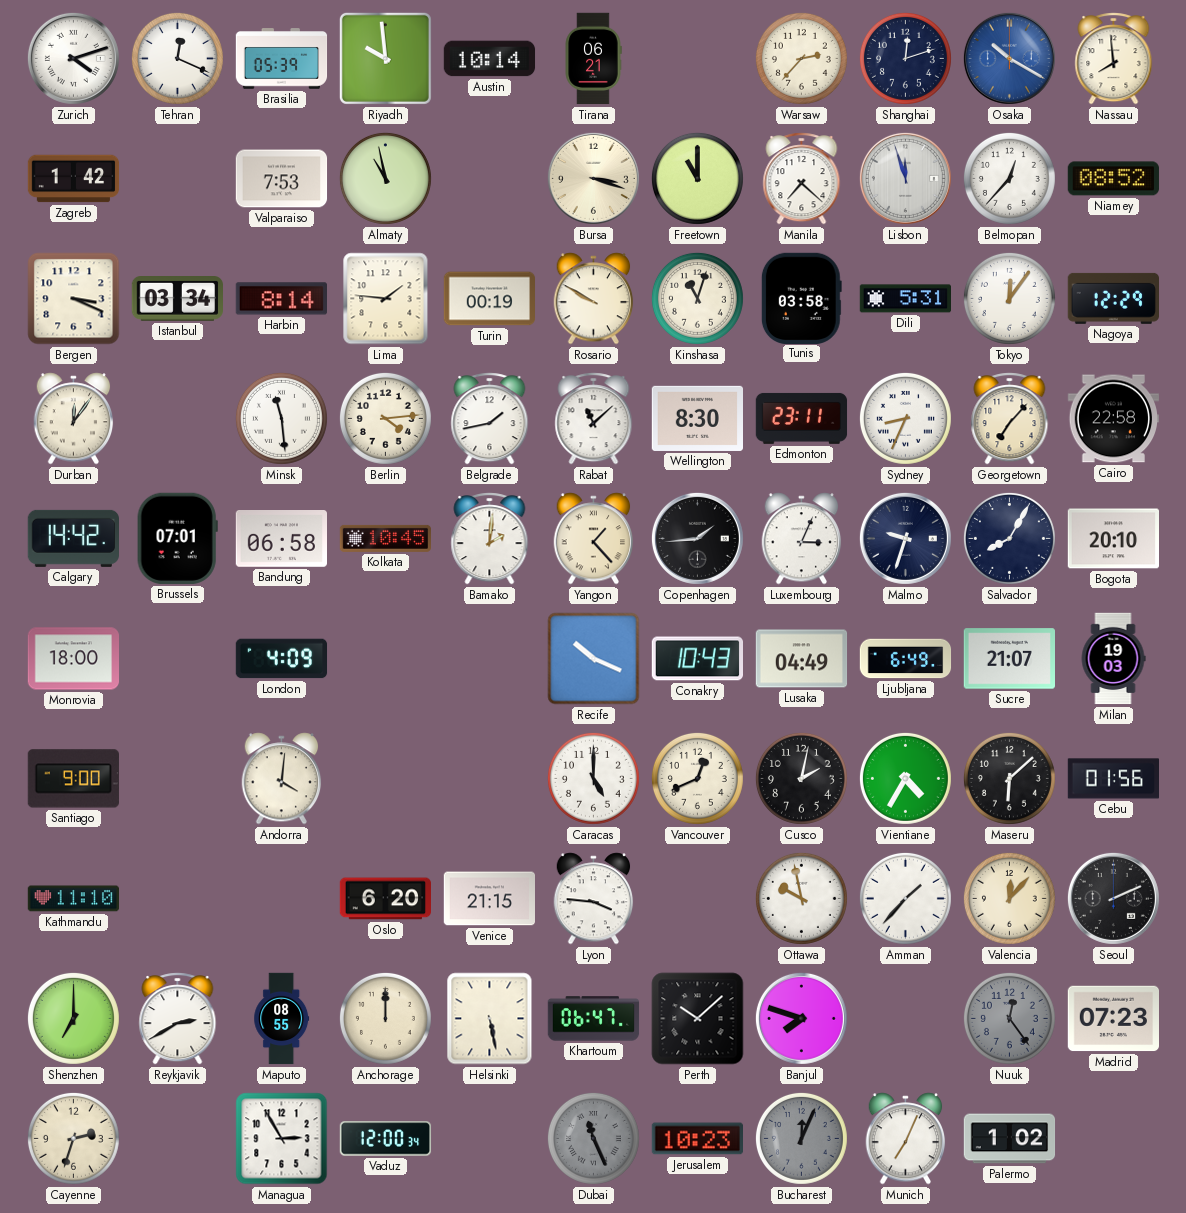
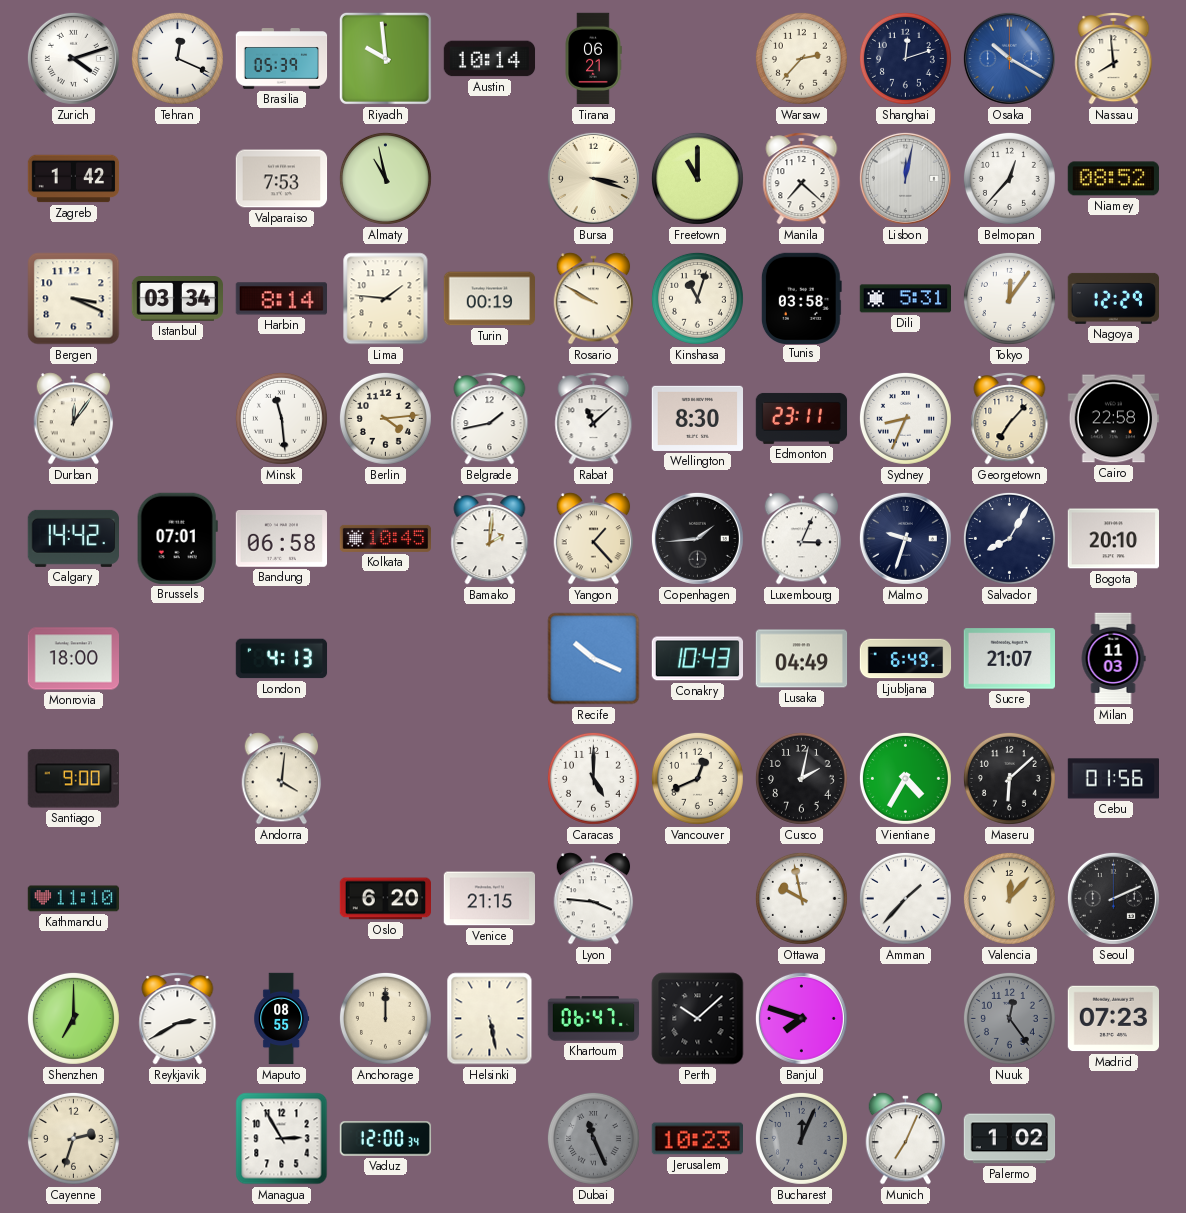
Lisbon: 11:57 -> 12:02 (905, 178)
London: 4:09 -> 4:13 (282, 659)
Milan: 19:03 -> 11:03 (1113, 659)
